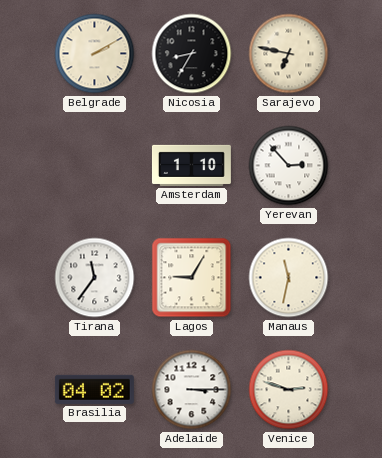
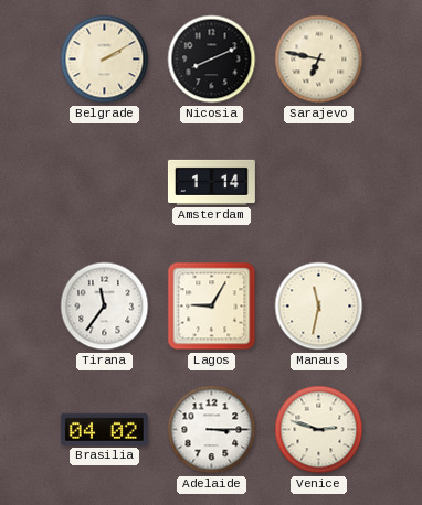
Nicosia: 8:35 -> 8:11 (212, 60)
Amsterdam: 1:10 -> 1:14 (211, 182)
Yerevan: 2:53 -> none (289, 166)
